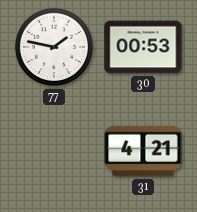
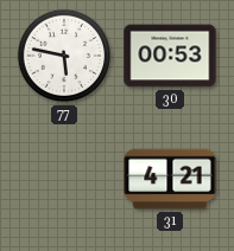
77: 1:47 -> 5:47 (64, 56)
